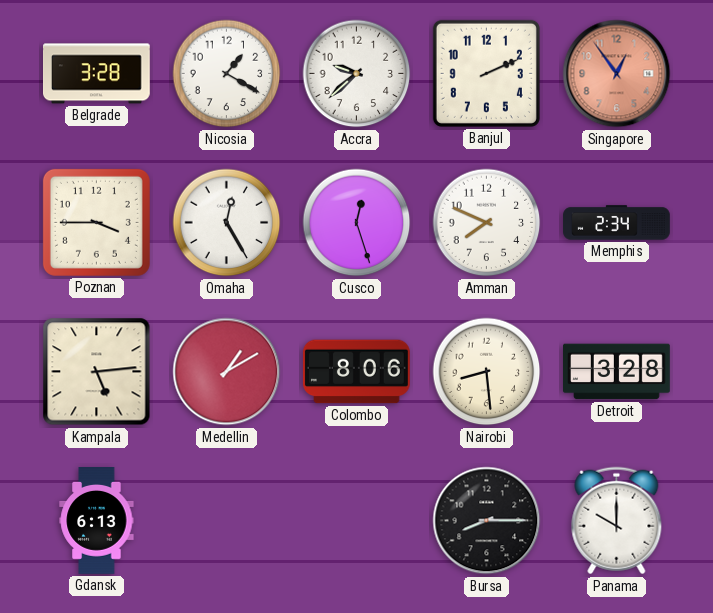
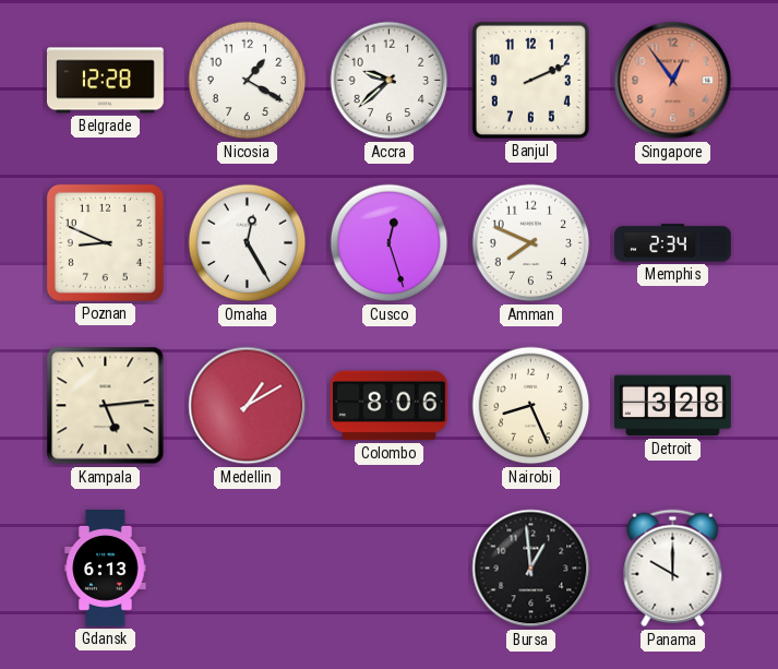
Belgrade: 3:28 -> 12:28 (106, 81)
Poznan: 3:45 -> 8:49 (105, 242)
Nairobi: 8:29 -> 8:26 (531, 406)
Bursa: 8:15 -> 12:59 (531, 569)
